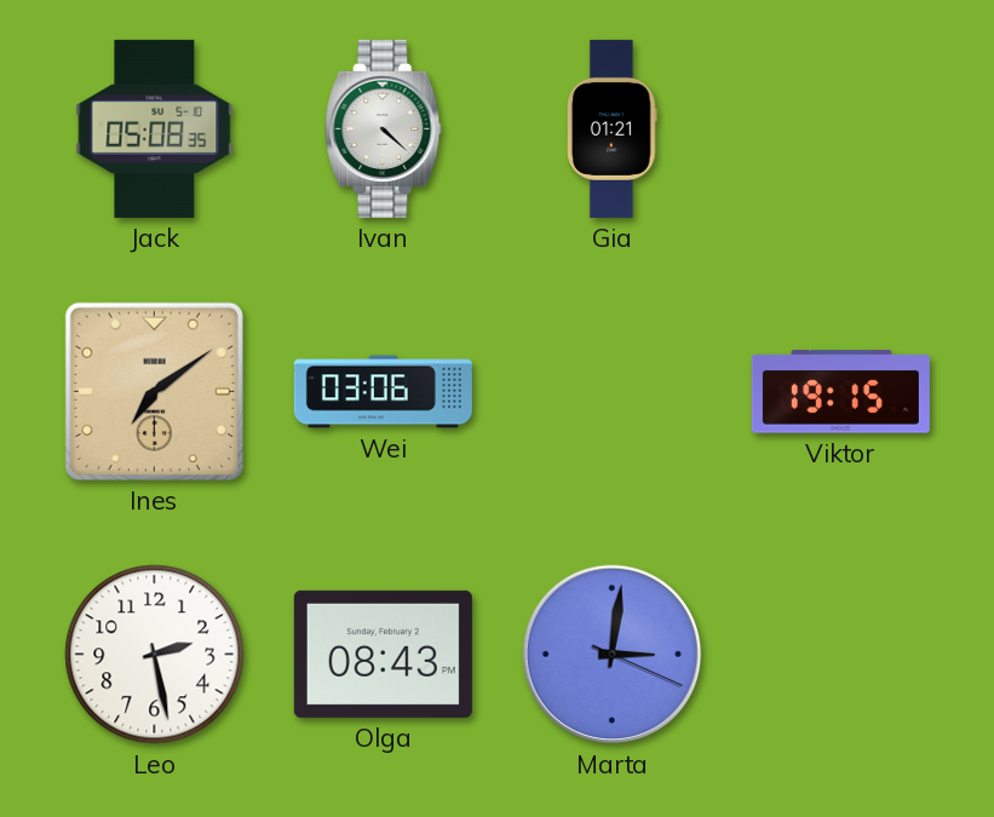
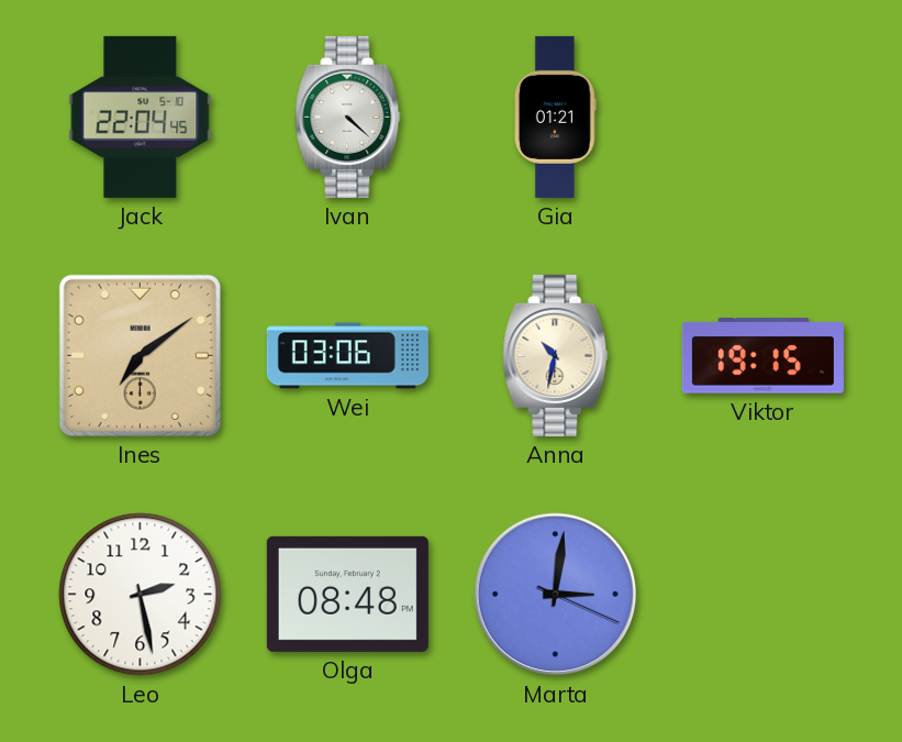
Jack: 05:08 -> 22:04 (141, 117)
Anna: none -> 10:32 (556, 355)
Olga: 08:43 -> 08:48 (347, 594)
